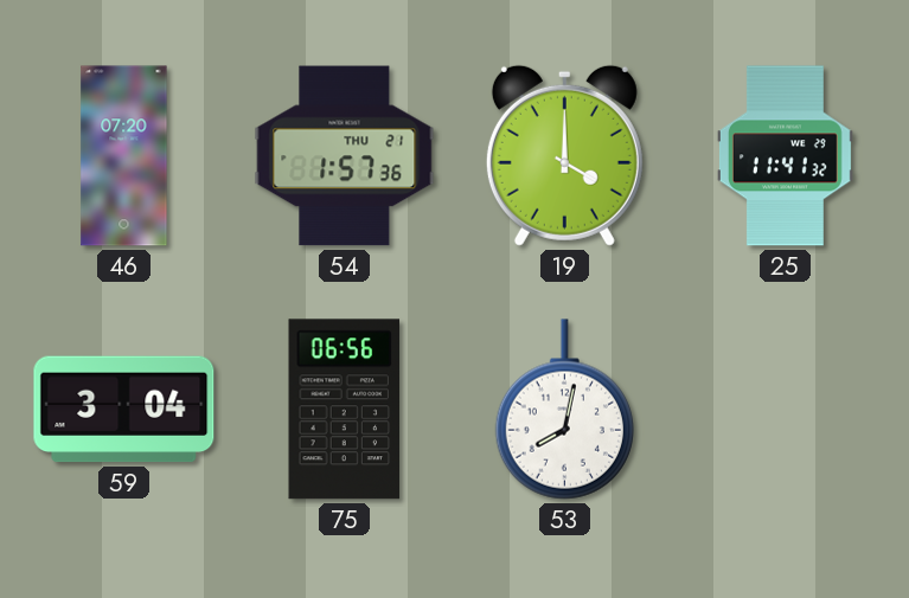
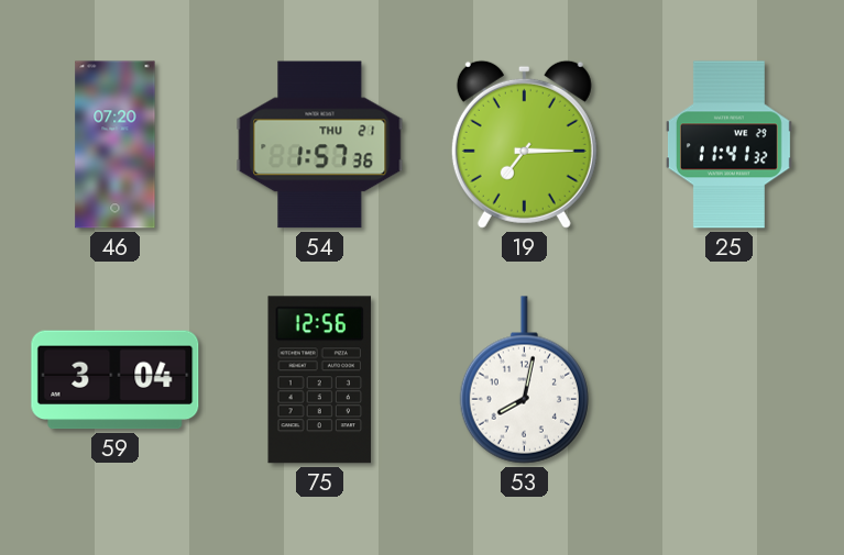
19: 4:00 -> 7:15 (524, 144)
75: 06:56 -> 12:56 (320, 380)
